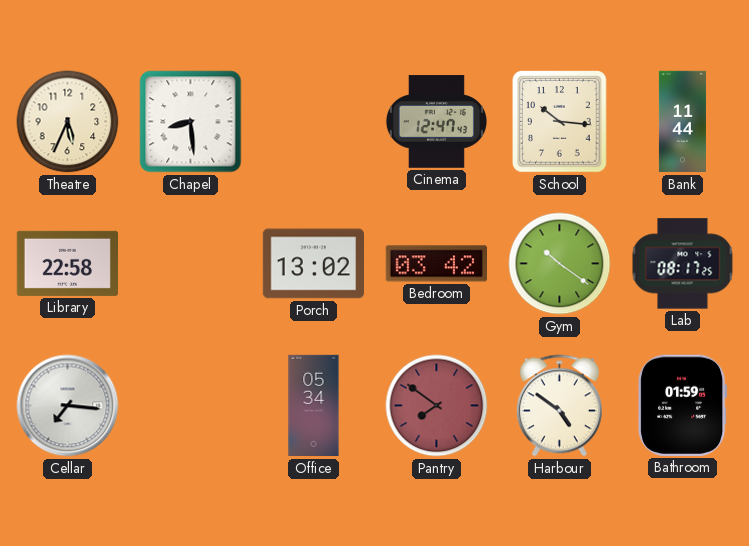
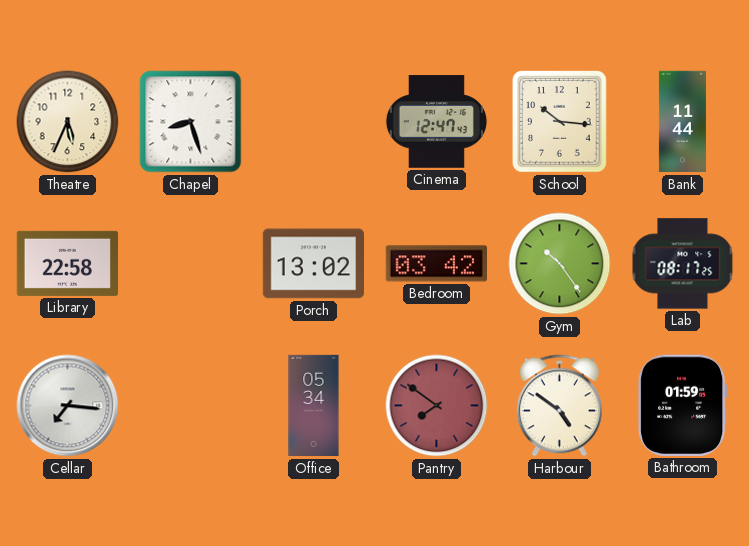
Chapel: 8:29 -> 8:27 (191, 122)
Gym: 10:21 -> 10:24 (560, 264)
